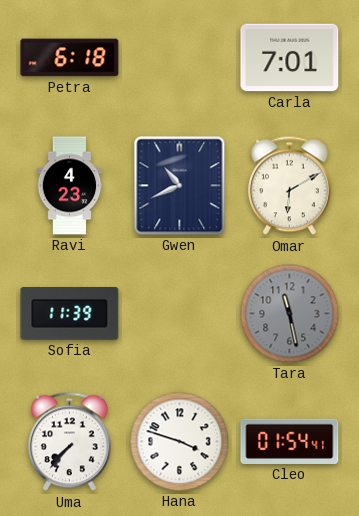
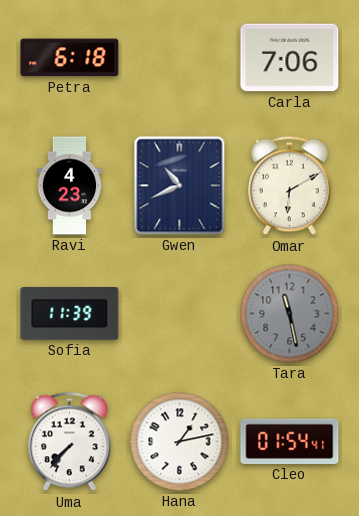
Carla: 7:01 -> 7:06 (290, 58)
Hana: 3:48 -> 1:13 (180, 442)
